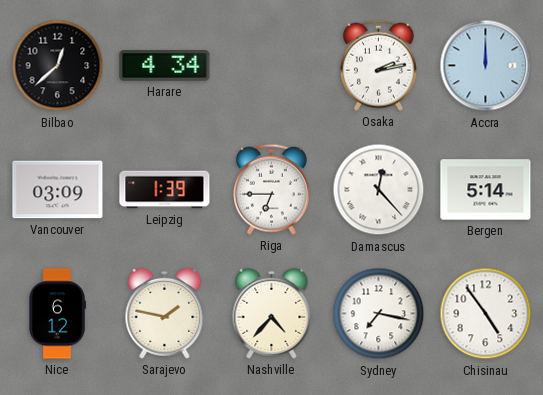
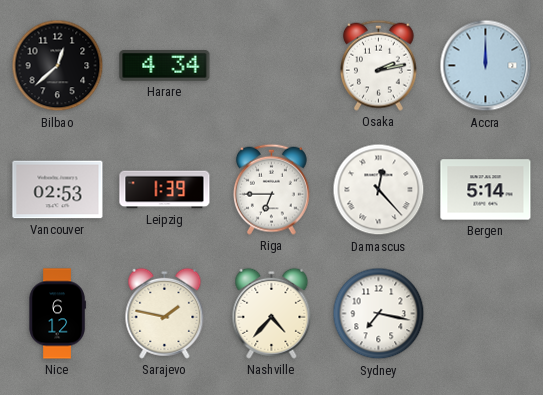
Vancouver: 03:09 -> 02:53 (58, 190)
Chisinau: 4:54 -> none (486, 314)
